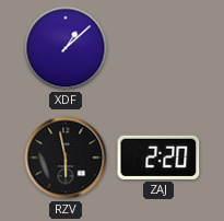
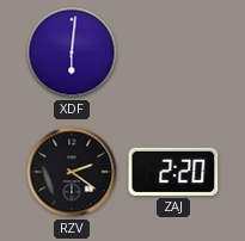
XDF: 1:08 -> 6:01 (72, 52)
RZV: 5:58 -> 2:21 (72, 172)
